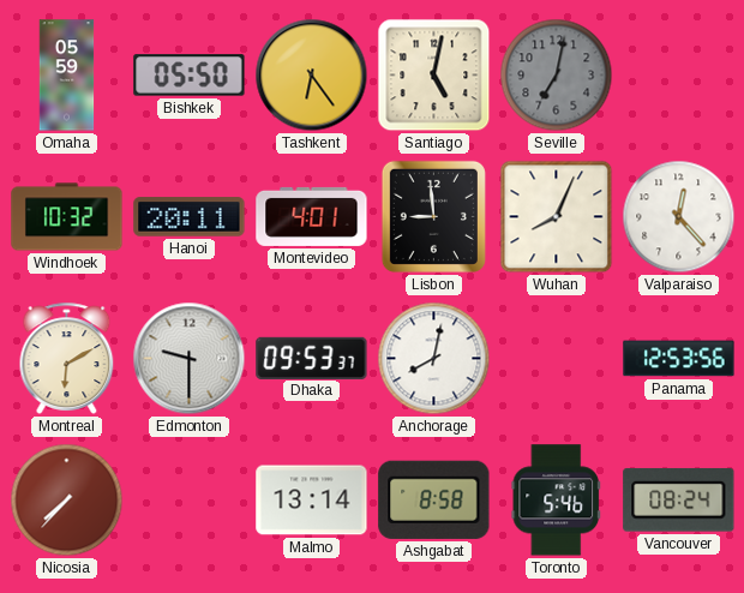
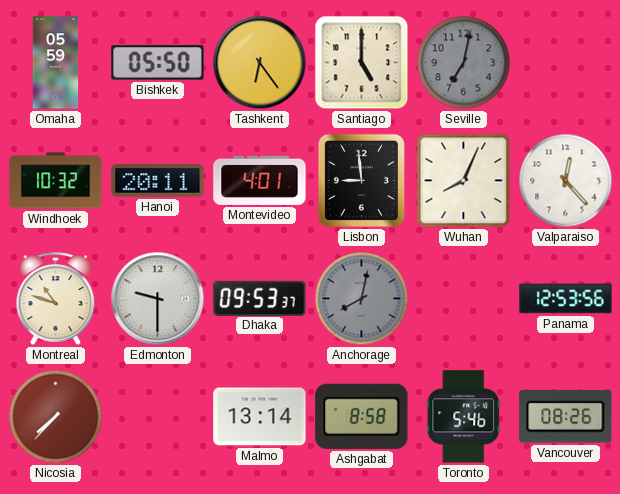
Santiago: 5:02 -> 5:00 (362, 63)
Montreal: 6:10 -> 10:48 (56, 298)
Anchorage dial: white -> grey (362, 299)
Vancouver: 08:24 -> 08:26 (566, 417)
